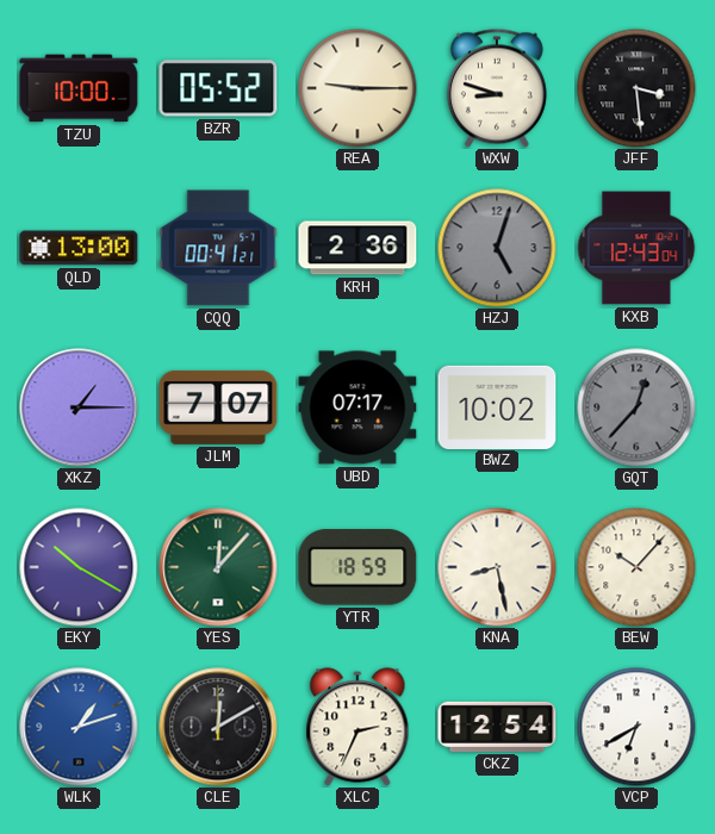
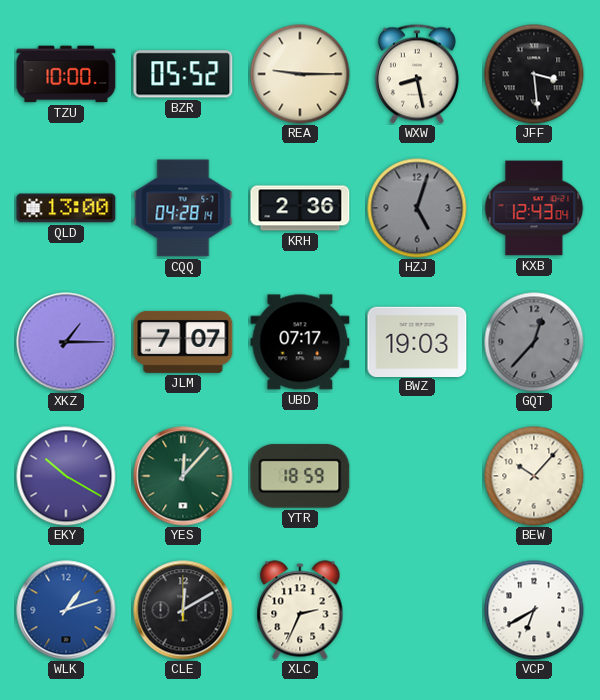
WXW: 8:48 -> 8:28 (417, 74)
CQQ: 00:41 -> 04:28 (183, 208)
BWZ: 10:02 -> 19:03 (417, 341)
KNA: 8:28 -> none (497, 567)
CKZ: 12:54 -> none (497, 727)
